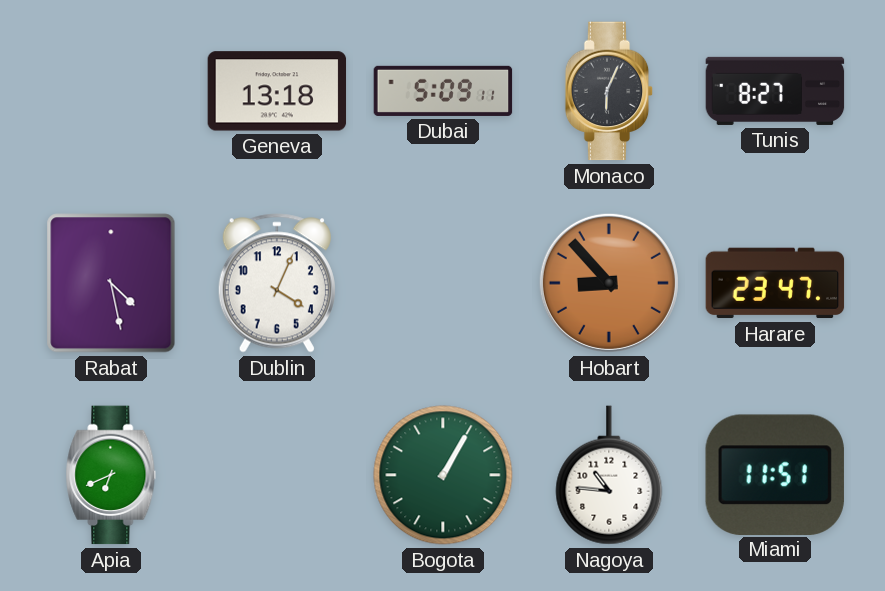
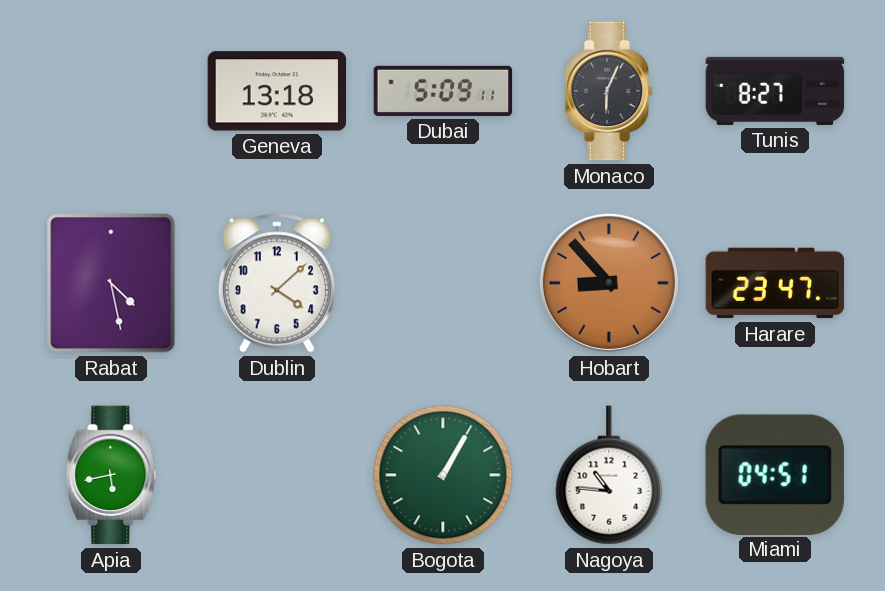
Dublin: 4:04 -> 4:08 (277, 283)
Apia: 6:41 -> 5:43 (111, 475)
Miami: 11:51 -> 04:51 (775, 474)
